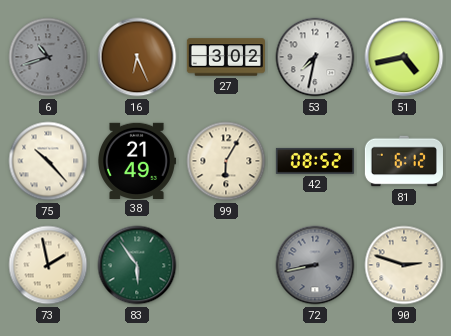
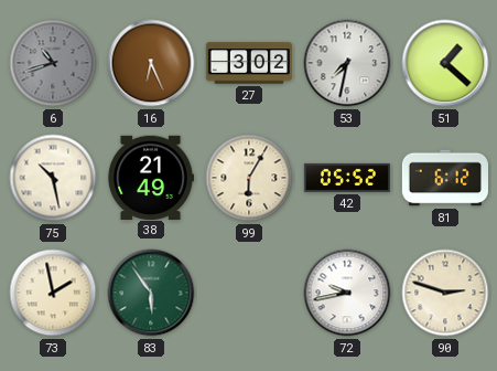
51: 4:43 -> 1:22 (445, 63)
75: 10:23 -> 10:28 (53, 178)
42: 08:52 -> 05:52 (347, 178)
72: 8:43 -> 9:43 (347, 293)
72 dial: grey -> white (347, 293)
